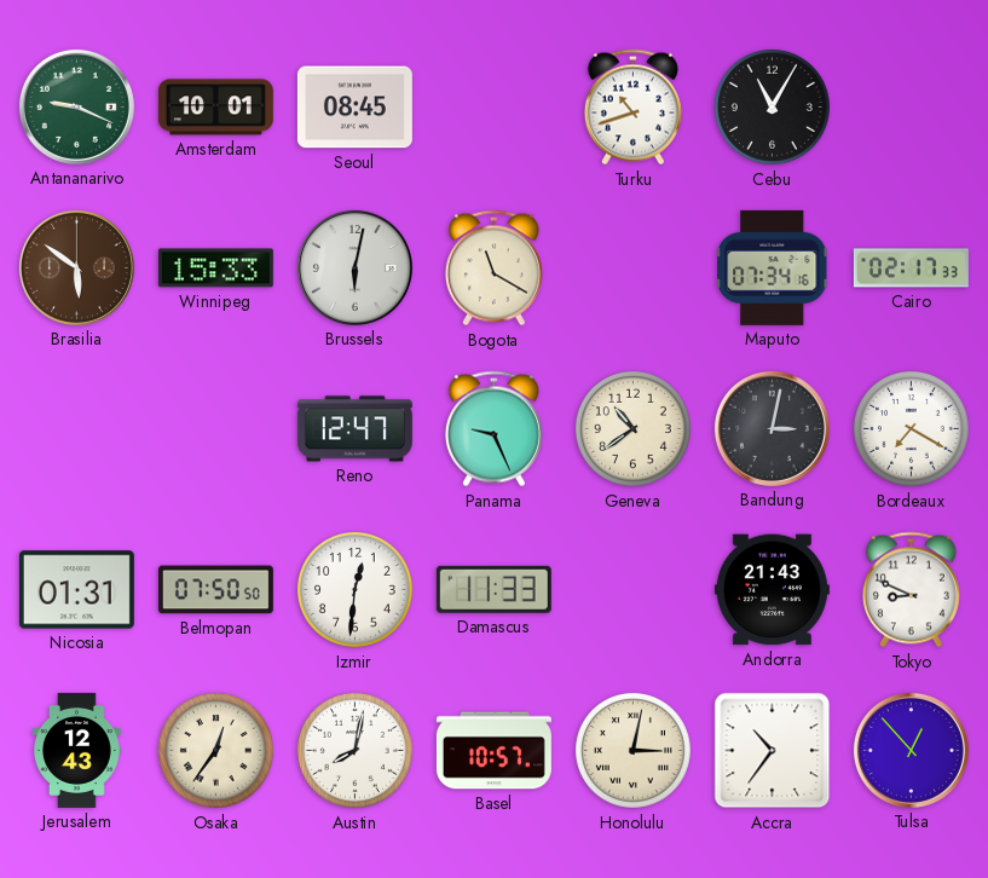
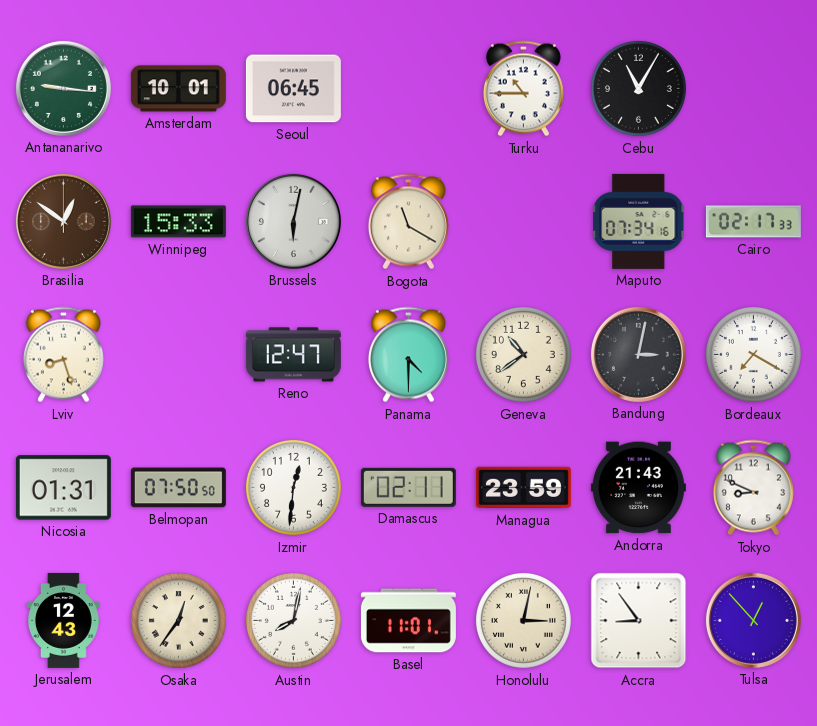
Antananarivo: 9:19 -> 9:16 (63, 88)
Seoul: 08:45 -> 06:45 (293, 89)
Turku: 10:42 -> 10:45 (523, 89)
Brasilia: 5:51 -> 12:51 (63, 221)
Lviv: none -> 8:27 (63, 355)
Panama: 9:26 -> 4:30 (408, 355)
Damascus: 11:33 -> 02:11 (408, 487)
Managua: none -> 23:59 (523, 488)
Basel: 10:57 -> 11:01 (408, 621)
Accra: 10:36 -> 8:54 (639, 621)
